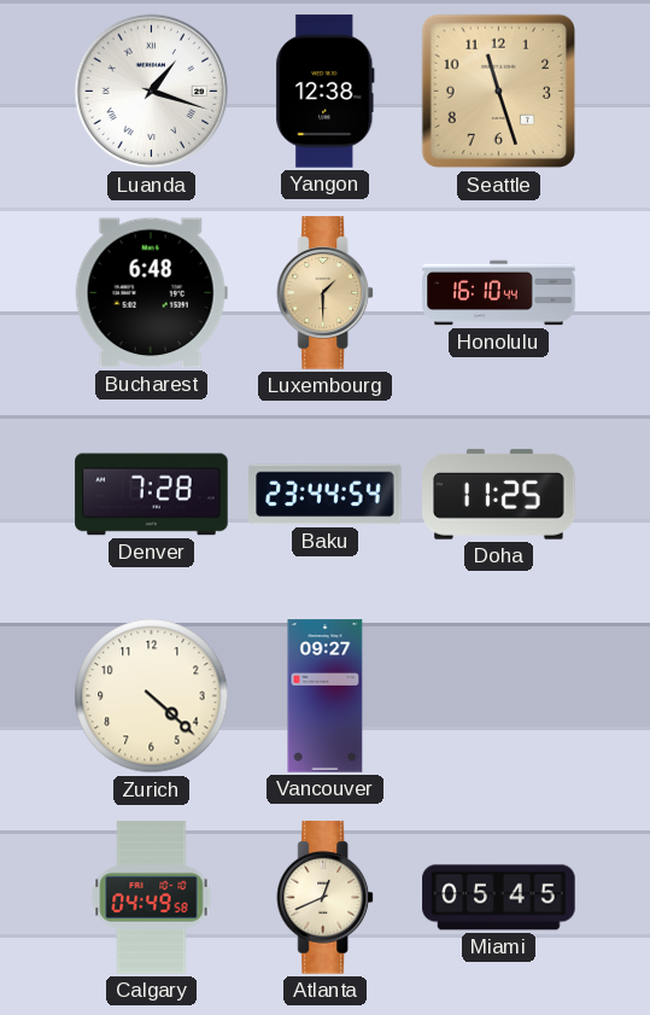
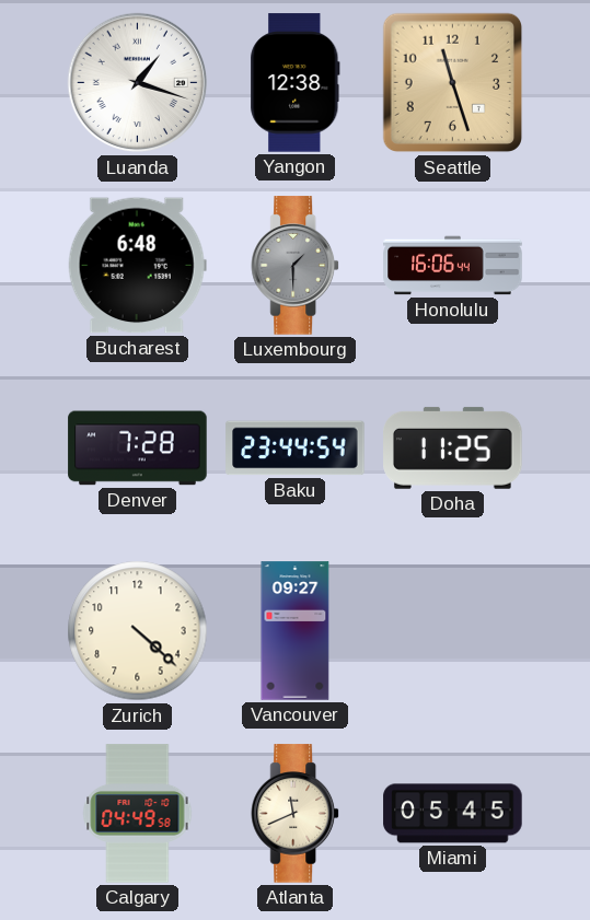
Luxembourg dial: champagne -> grey (294, 266)
Honolulu: 16:10 -> 16:06 (453, 266)
Atlanta: 12:41 -> 11:41 (294, 814)
